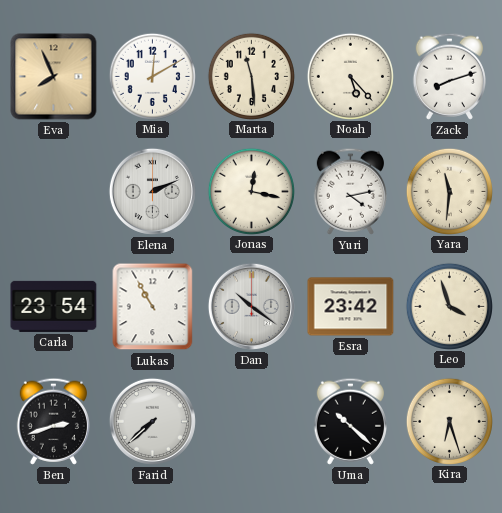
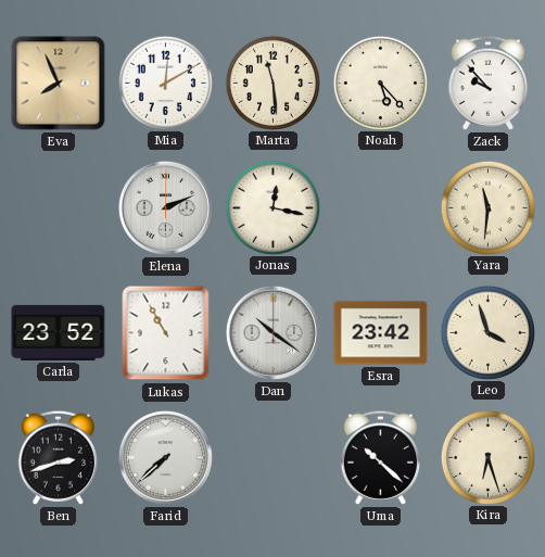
Zack: 8:12 -> 9:53 (487, 83)
Yuri: 4:13 -> none (350, 191)
Carla: 23:54 -> 23:52 (59, 332)
